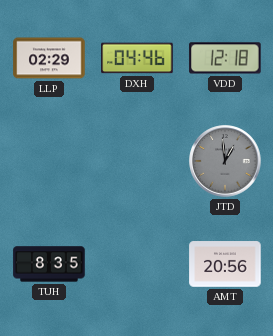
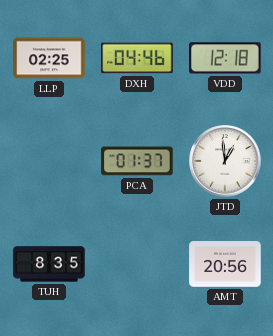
LLP: 02:29 -> 02:25 (49, 58)
PCA: none -> 01:37 (137, 161)
JTD dial: grey -> white (225, 161)
